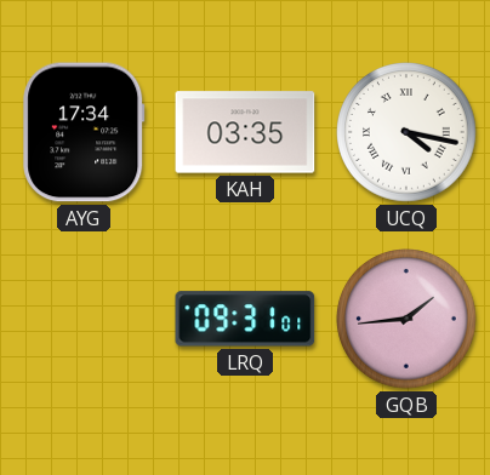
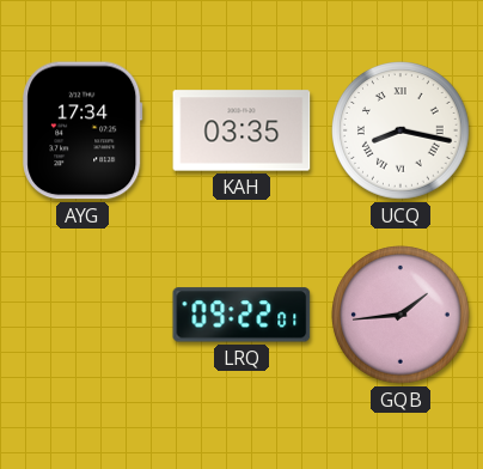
UCQ: 4:17 -> 8:17 (402, 132)
LRQ: 09:31 -> 09:22 (241, 315)
